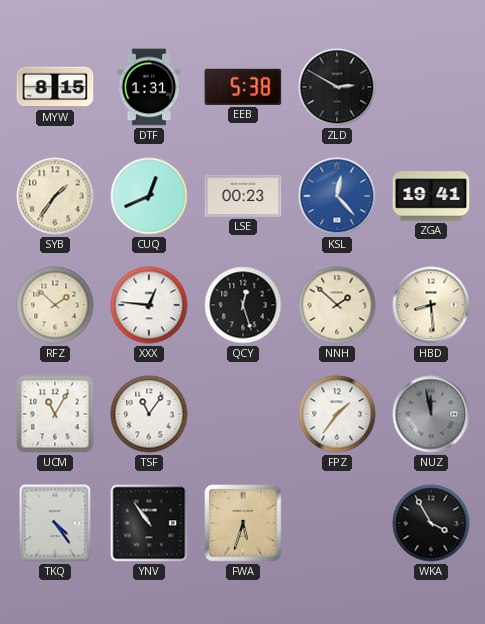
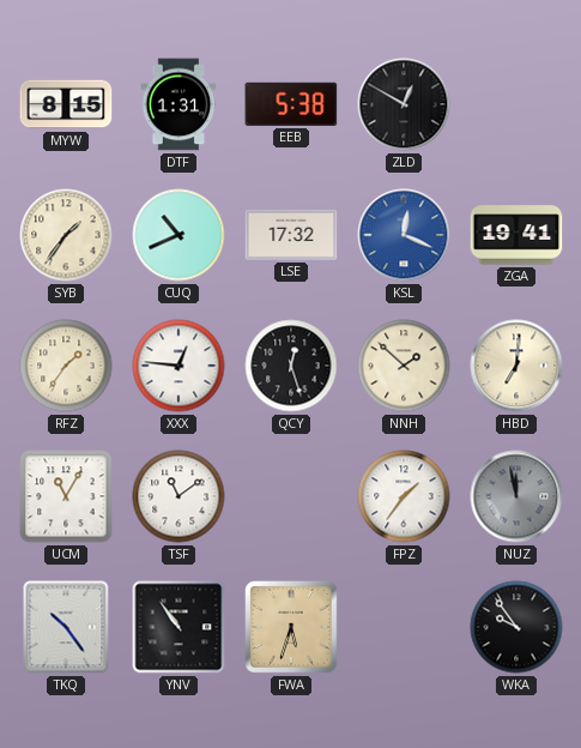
ZLD: 2:50 -> 12:50 (404, 104)
CUQ: 12:41 -> 10:41 (178, 235)
LSE: 00:23 -> 17:32 (291, 235)
KSL: 12:23 -> 12:19 (404, 235)
RFZ: 1:52 -> 1:36 (66, 366)
HBD: 8:29 -> 7:01 (516, 366)
TSF: 11:06 -> 11:09 (178, 496)
TKQ: 4:24 -> 10:24 (66, 627)
WKA: 3:55 -> 9:54 (516, 627)
